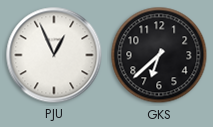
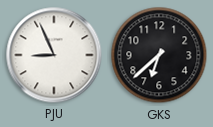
PJU: 12:56 -> 8:56 (54, 55)
